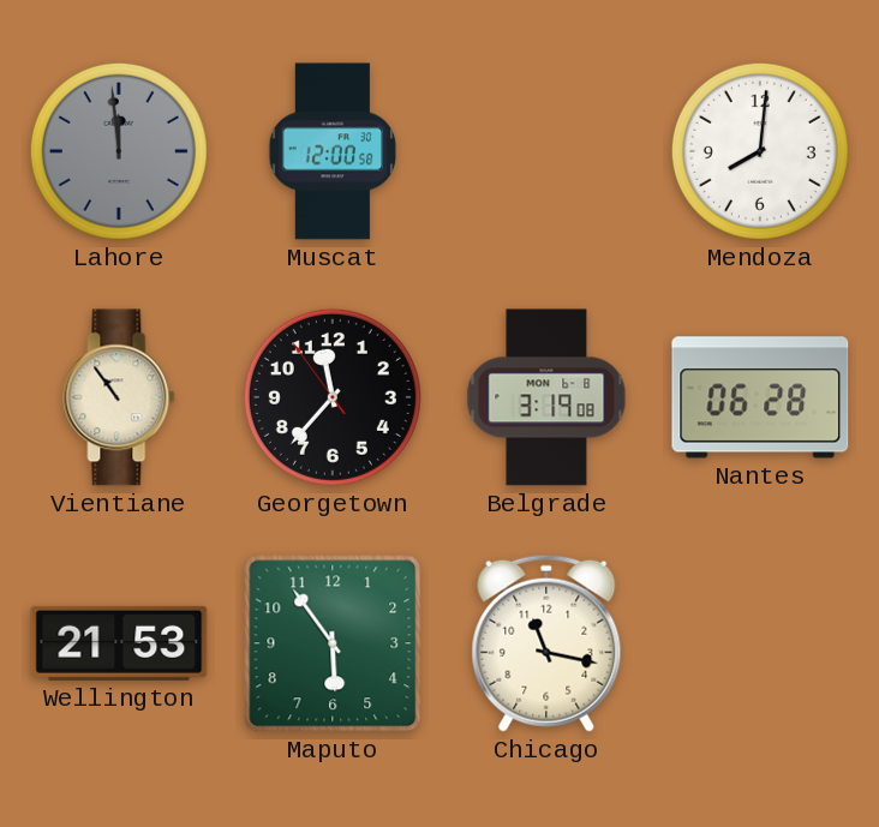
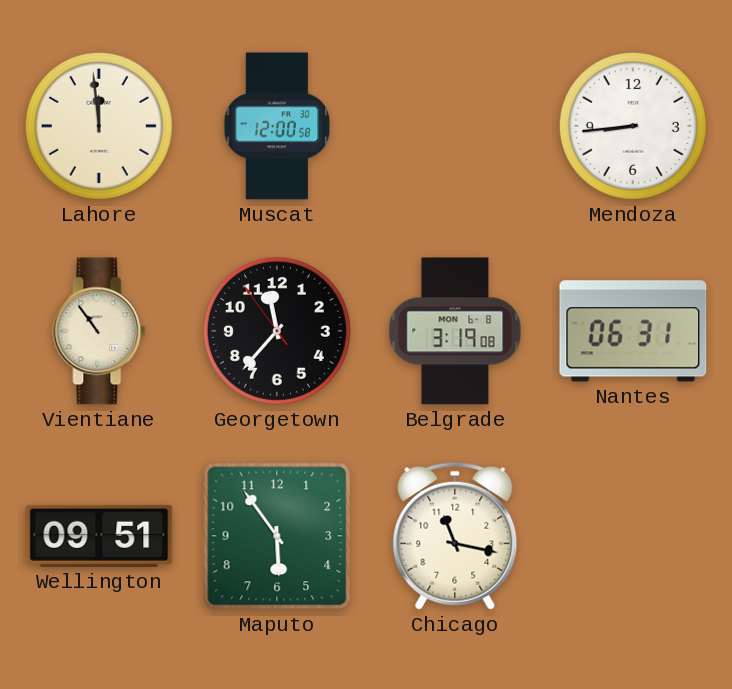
Lahore dial: grey -> cream (99, 126)
Mendoza: 8:01 -> 8:44 (633, 126)
Nantes: 06:28 -> 06:31 (633, 331)
Wellington: 21:53 -> 09:51 (99, 536)
